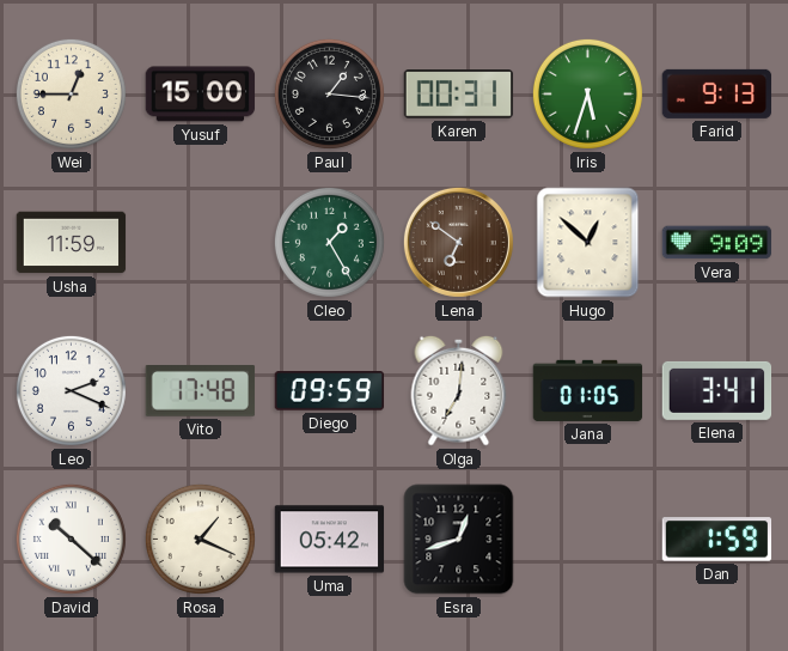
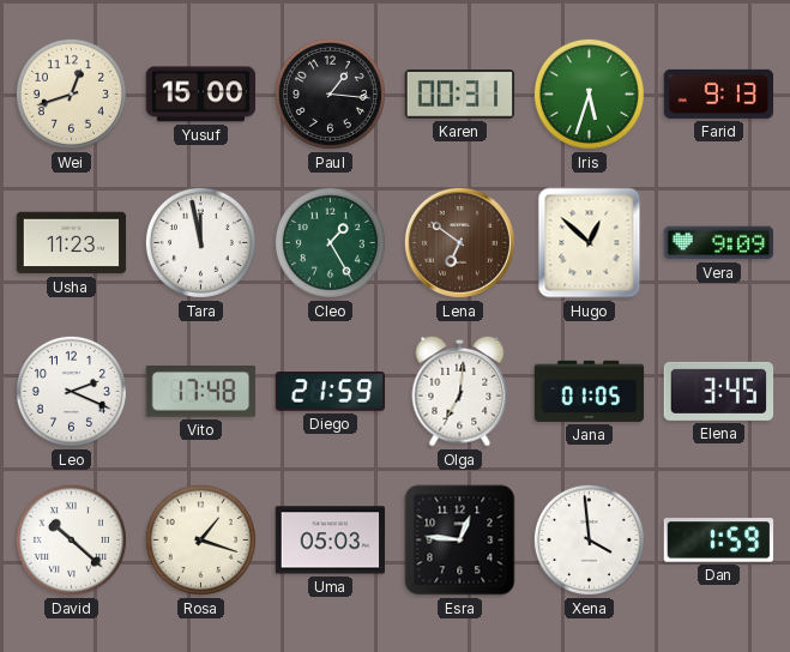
Wei: 12:45 -> 12:42 (71, 93)
Usha: 11:59 -> 11:23 (72, 243)
Tara: none -> 11:58 (200, 242)
Diego: 09:59 -> 21:59 (331, 392)
Elena: 3:41 -> 3:45 (719, 391)
Rosa: 1:19 -> 1:18 (200, 539)
Uma: 05:42 -> 05:03 (331, 541)
Esra: 12:42 -> 12:46 (460, 541)
Xena: none -> 3:59 (589, 539)
